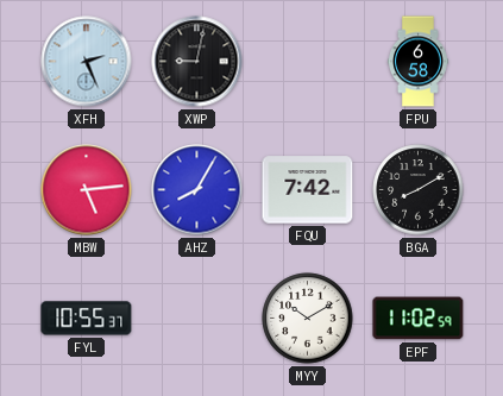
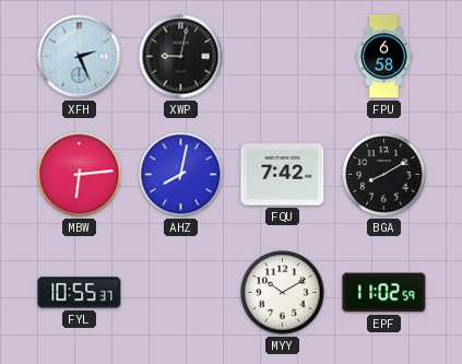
MBW: 5:14 -> 6:14 (80, 175)
AHZ: 8:05 -> 8:02 (181, 175)
